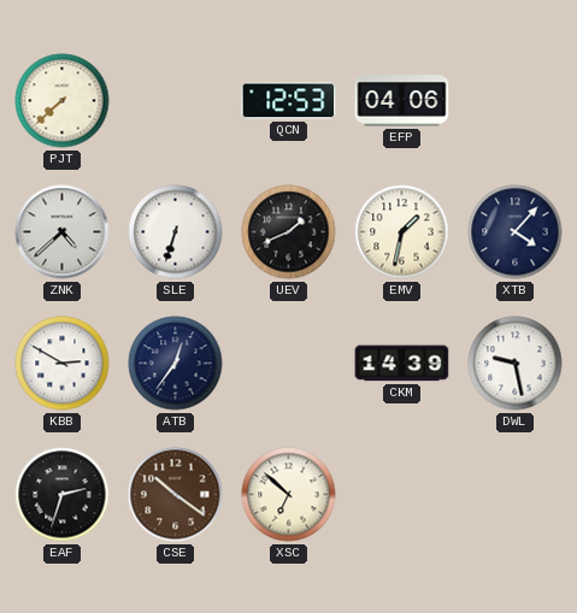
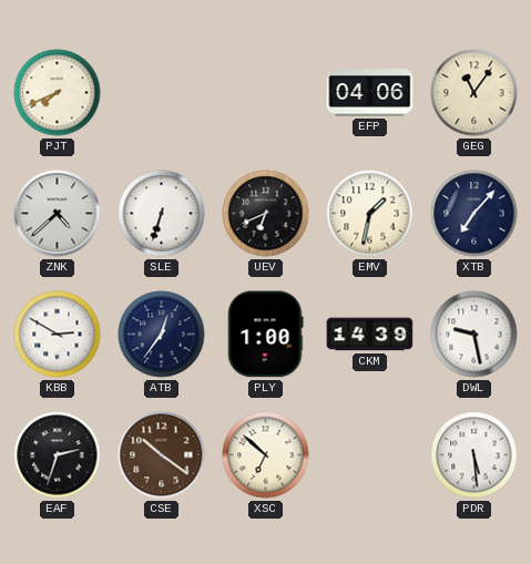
PJT: 7:38 -> 7:41 (58, 93)
QCN: 12:53 -> none (289, 101)
GEG: none -> 11:06 (474, 93)
UEV: 1:41 -> 6:41 (266, 214)
XTB: 4:07 -> 7:07 (474, 214)
PLY: none -> 1:00 (265, 335)
PDR: none -> 5:29 (474, 455)
